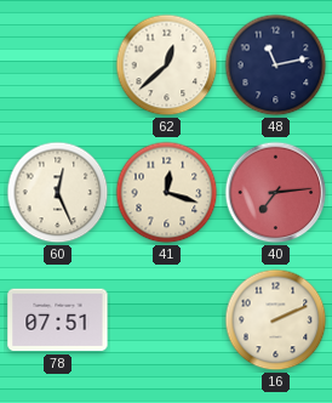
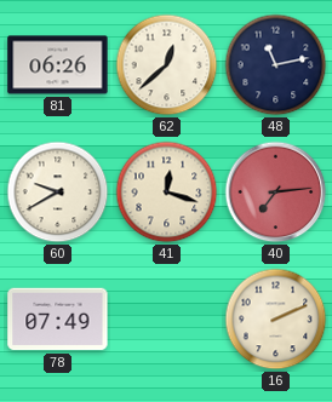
81: none -> 06:26 (58, 65)
60: 12:26 -> 9:40 (58, 193)
78: 07:51 -> 07:49 (58, 320)
